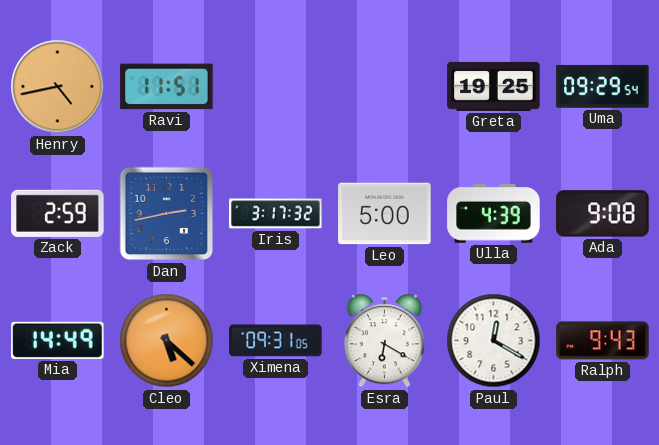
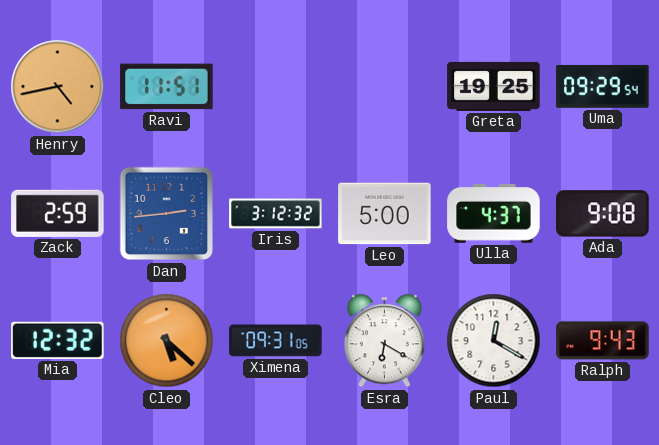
Dan: 2:43 -> 2:44 (167, 214)
Iris: 3:17 -> 3:12 (276, 214)
Ulla: 4:39 -> 4:37 (494, 214)
Mia: 14:49 -> 12:32 (58, 340)
